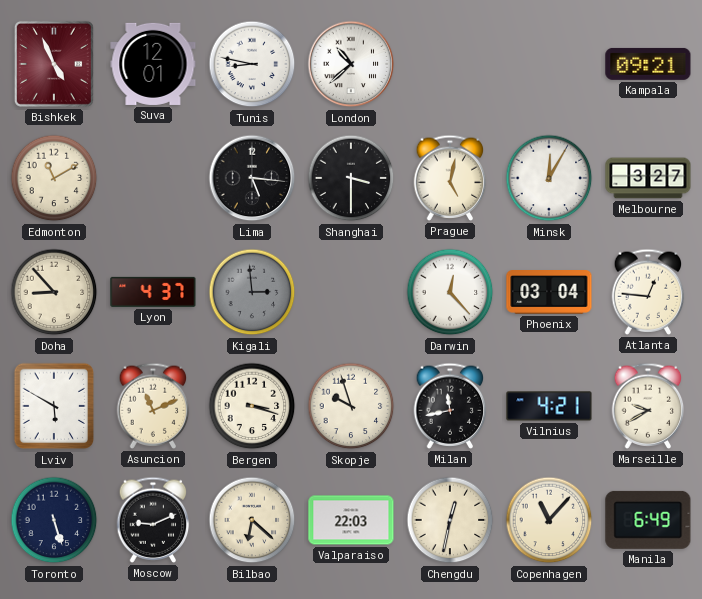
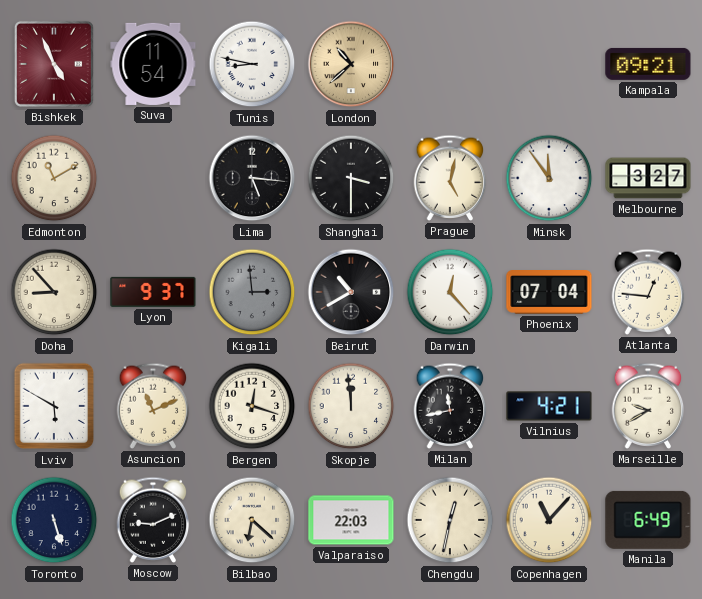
Suva: 12:01 -> 11:54 (153, 64)
London dial: white -> champagne (351, 64)
Minsk: 12:05 -> 11:54 (549, 178)
Lyon: 4:37 -> 9:37 (153, 292)
Beirut: none -> 10:40 (351, 292)
Phoenix: 03:04 -> 07:04 (549, 293)
Bergen: 3:18 -> 12:18 (252, 406)
Skopje: 9:57 -> 11:59 (351, 406)
